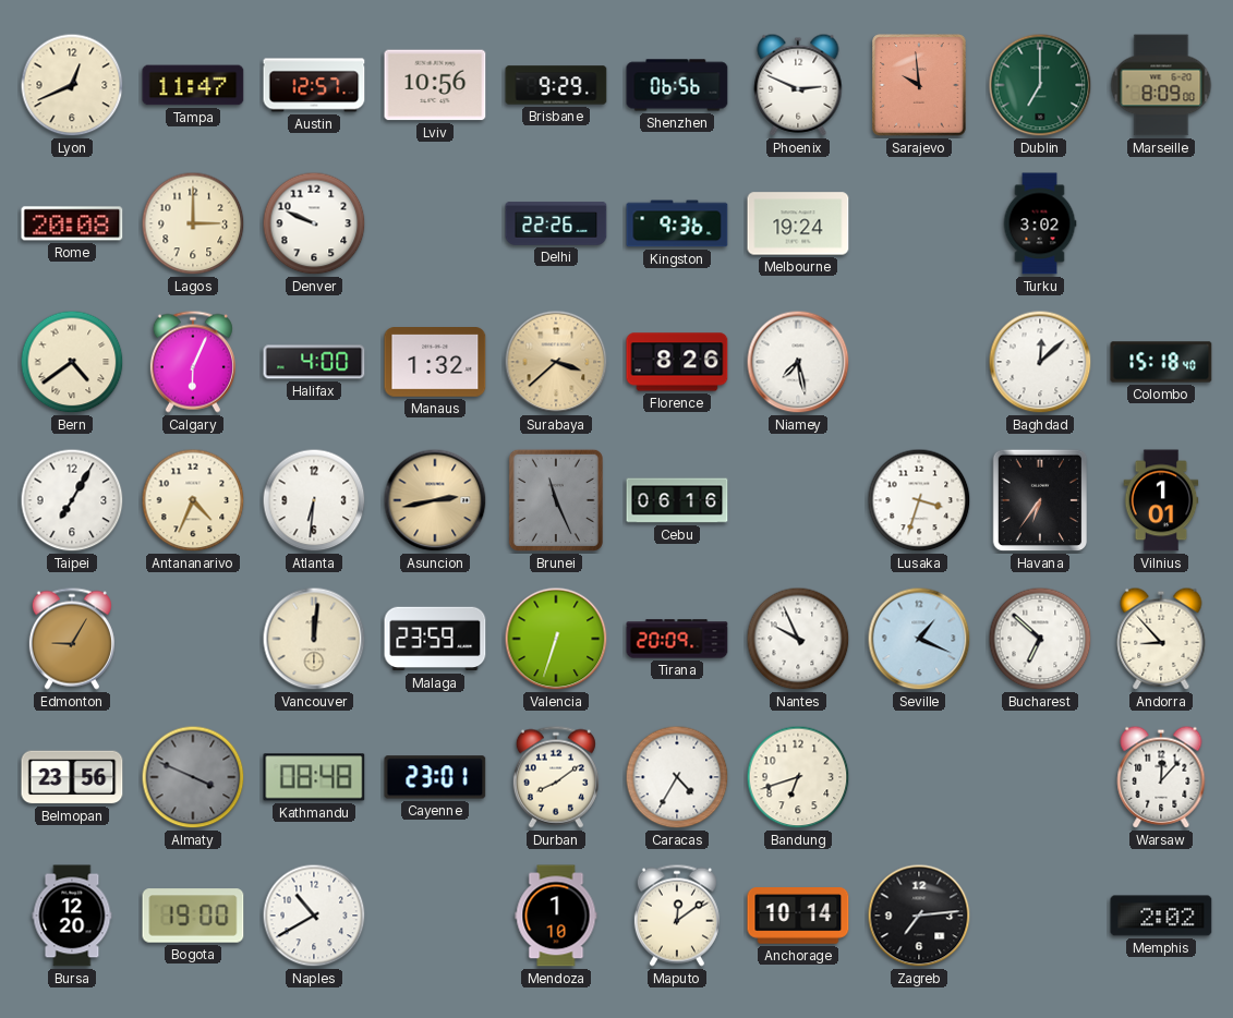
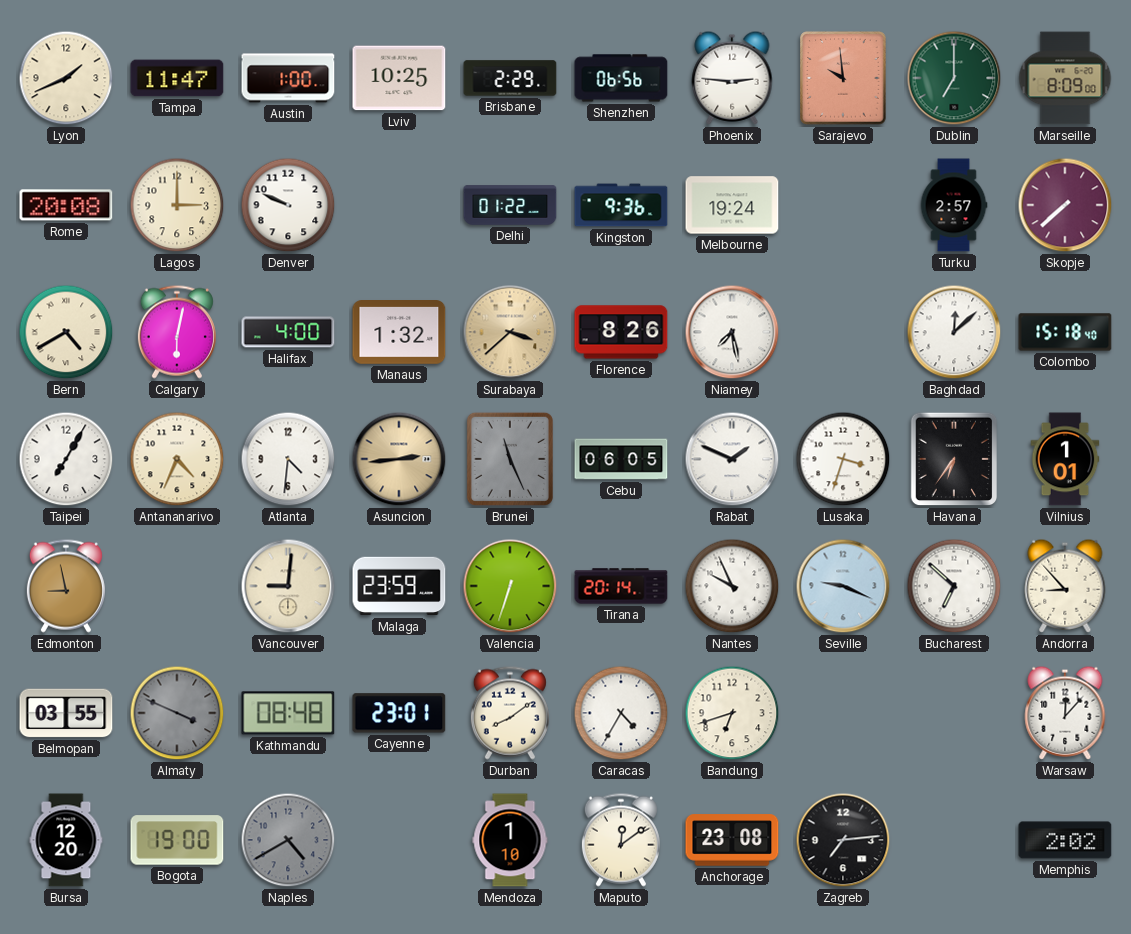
Lyon: 12:41 -> 1:41 (66, 78)
Austin: 12:57 -> 1:00 (288, 78)
Lviv: 10:56 -> 10:25 (399, 78)
Brisbane: 9:29 -> 2:29 (510, 78)
Phoenix: 2:49 -> 2:46 (732, 78)
Delhi: 22:26 -> 01:22 (510, 205)
Turku: 3:02 -> 2:57 (954, 205)
Skopje: none -> 7:38 (1065, 205)
Bern: 4:39 -> 4:40 (66, 332)
Calgary: 6:04 -> 6:02 (177, 332)
Atlanta: 6:31 -> 4:31 (288, 459)
Asuncion: 2:43 -> 2:44 (399, 459)
Cebu: 06:16 -> 06:05 (621, 459)
Rabat: none -> 1:49 (732, 459)
Edmonton: 9:05 -> 8:58 (66, 586)
Vancouver: 12:01 -> 9:01 (288, 586)
Tirana: 20:09 -> 20:14 (621, 586)
Seville: 1:19 -> 9:19 (843, 586)
Belmopan: 23:56 -> 03:55 (66, 713)
Naples: 10:40 -> 4:40 (288, 840)
Naples dial: white -> grey (288, 840)
Anchorage: 10:14 -> 23:08 (732, 840)
